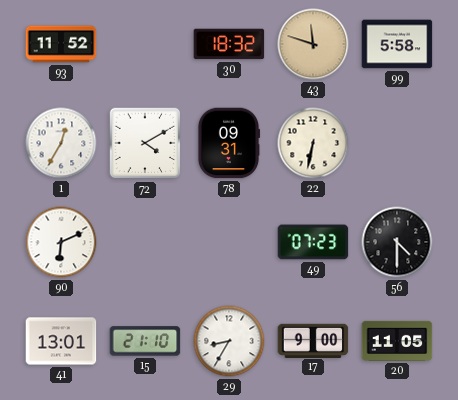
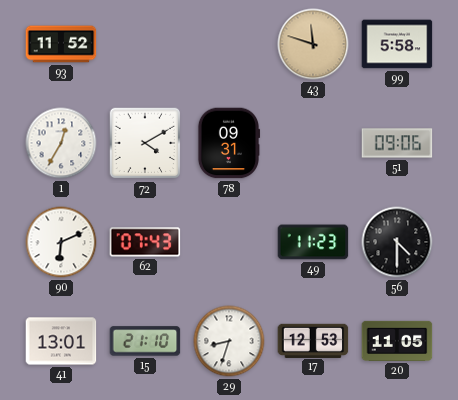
30: 18:32 -> none (229, 44)
22: 6:32 -> none (313, 143)
51: none -> 09:06 (397, 143)
62: none -> 07:43 (145, 242)
49: 07:23 -> 11:23 (313, 242)
29: 8:35 -> 8:33 (229, 341)
17: 9:00 -> 12:53 (313, 340)
